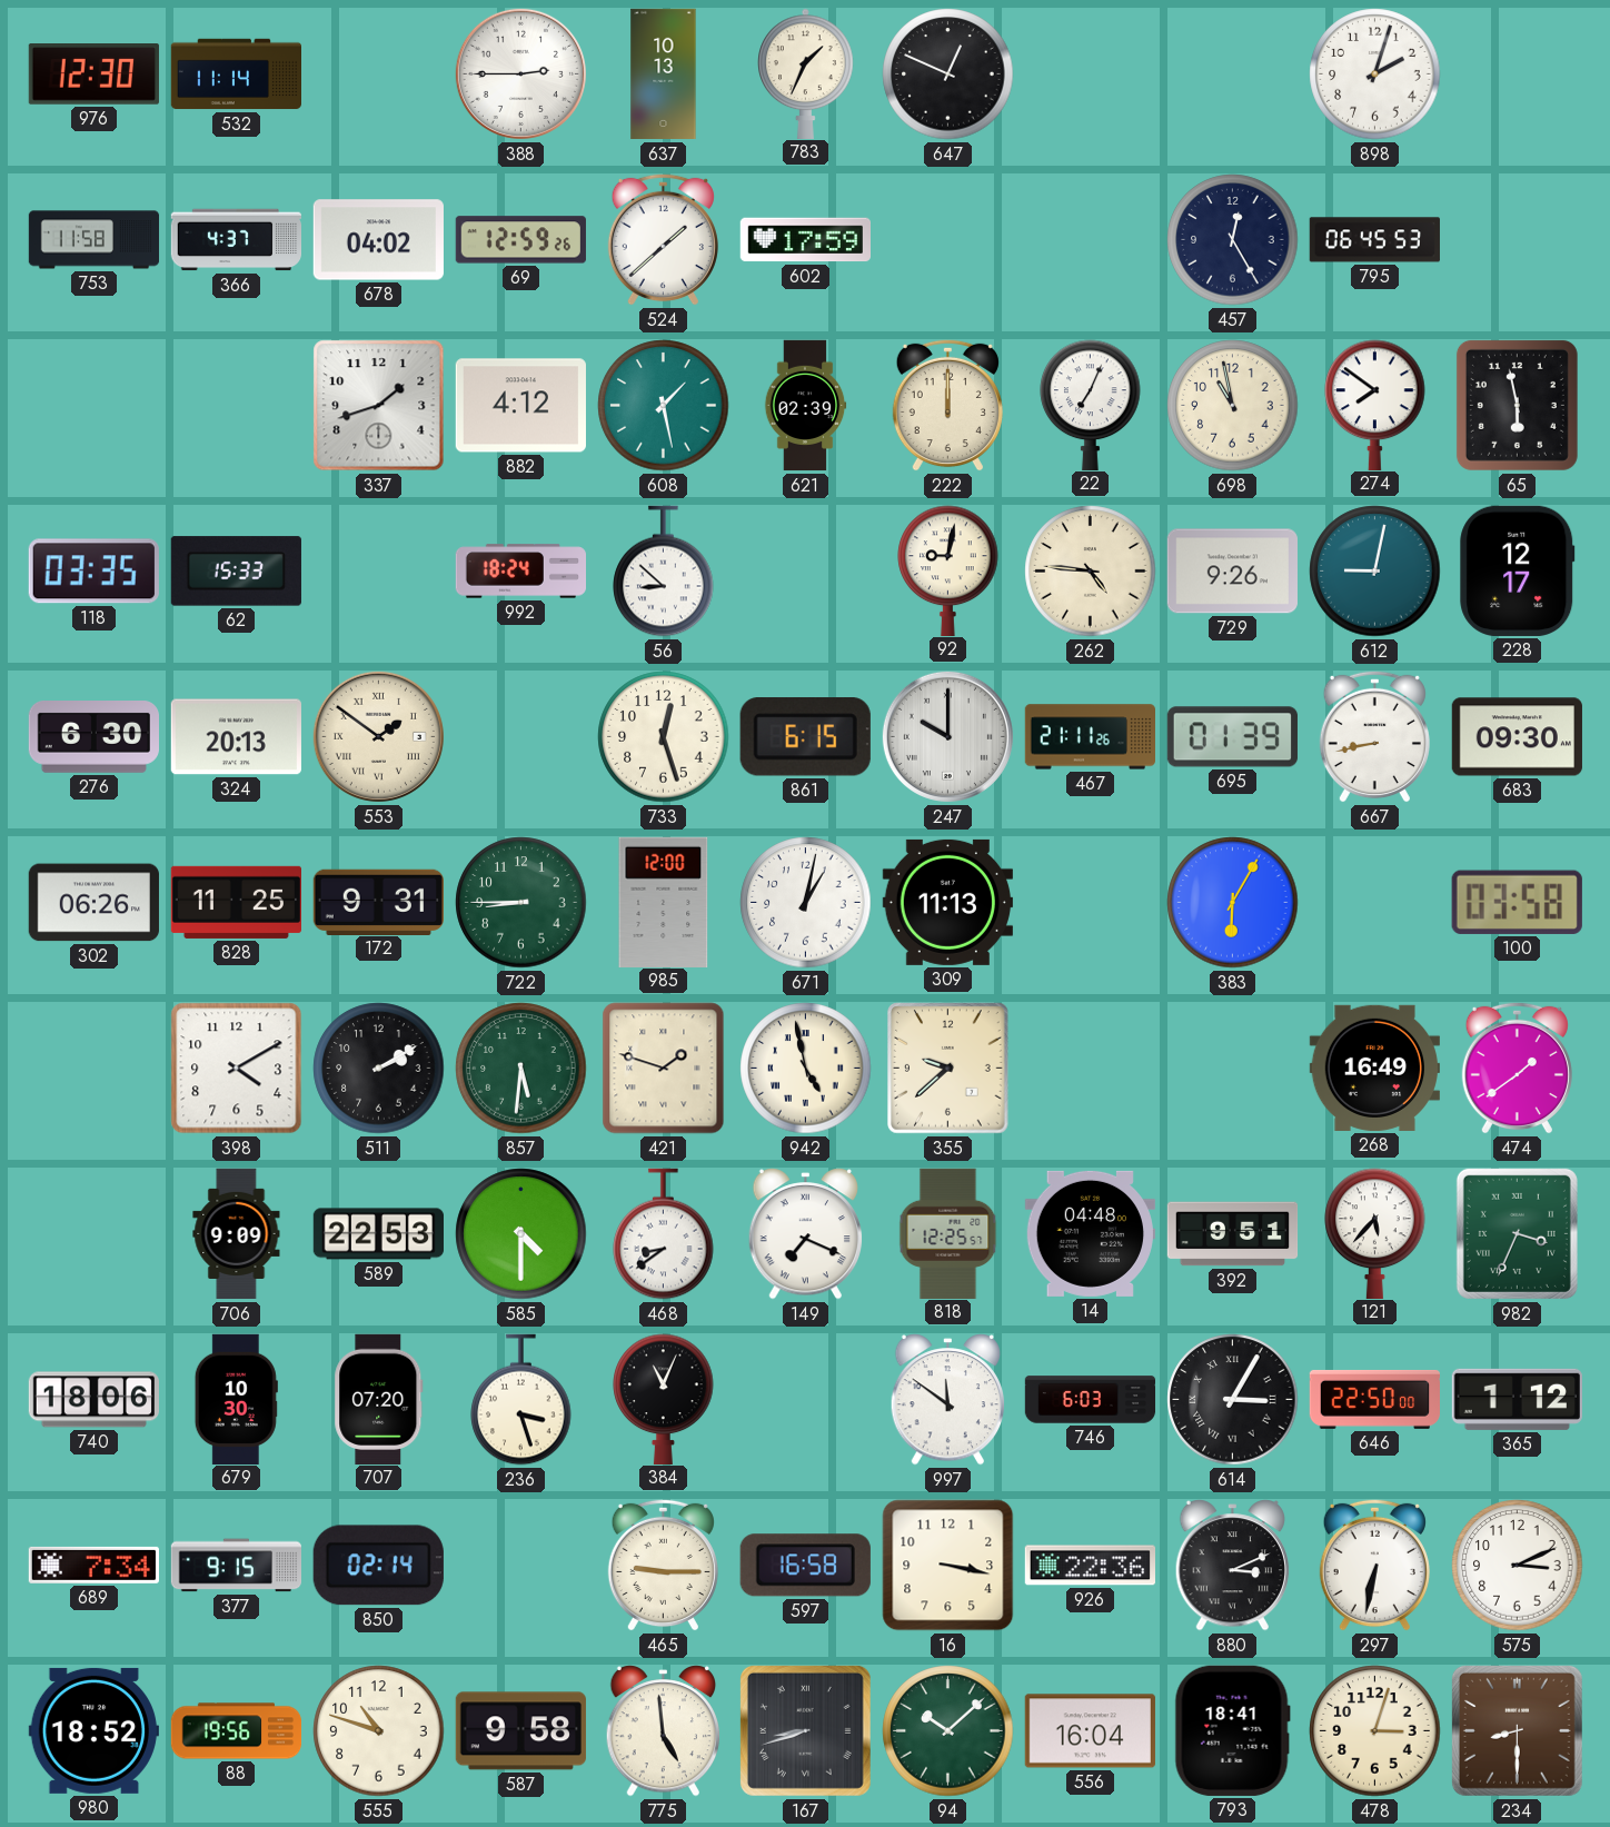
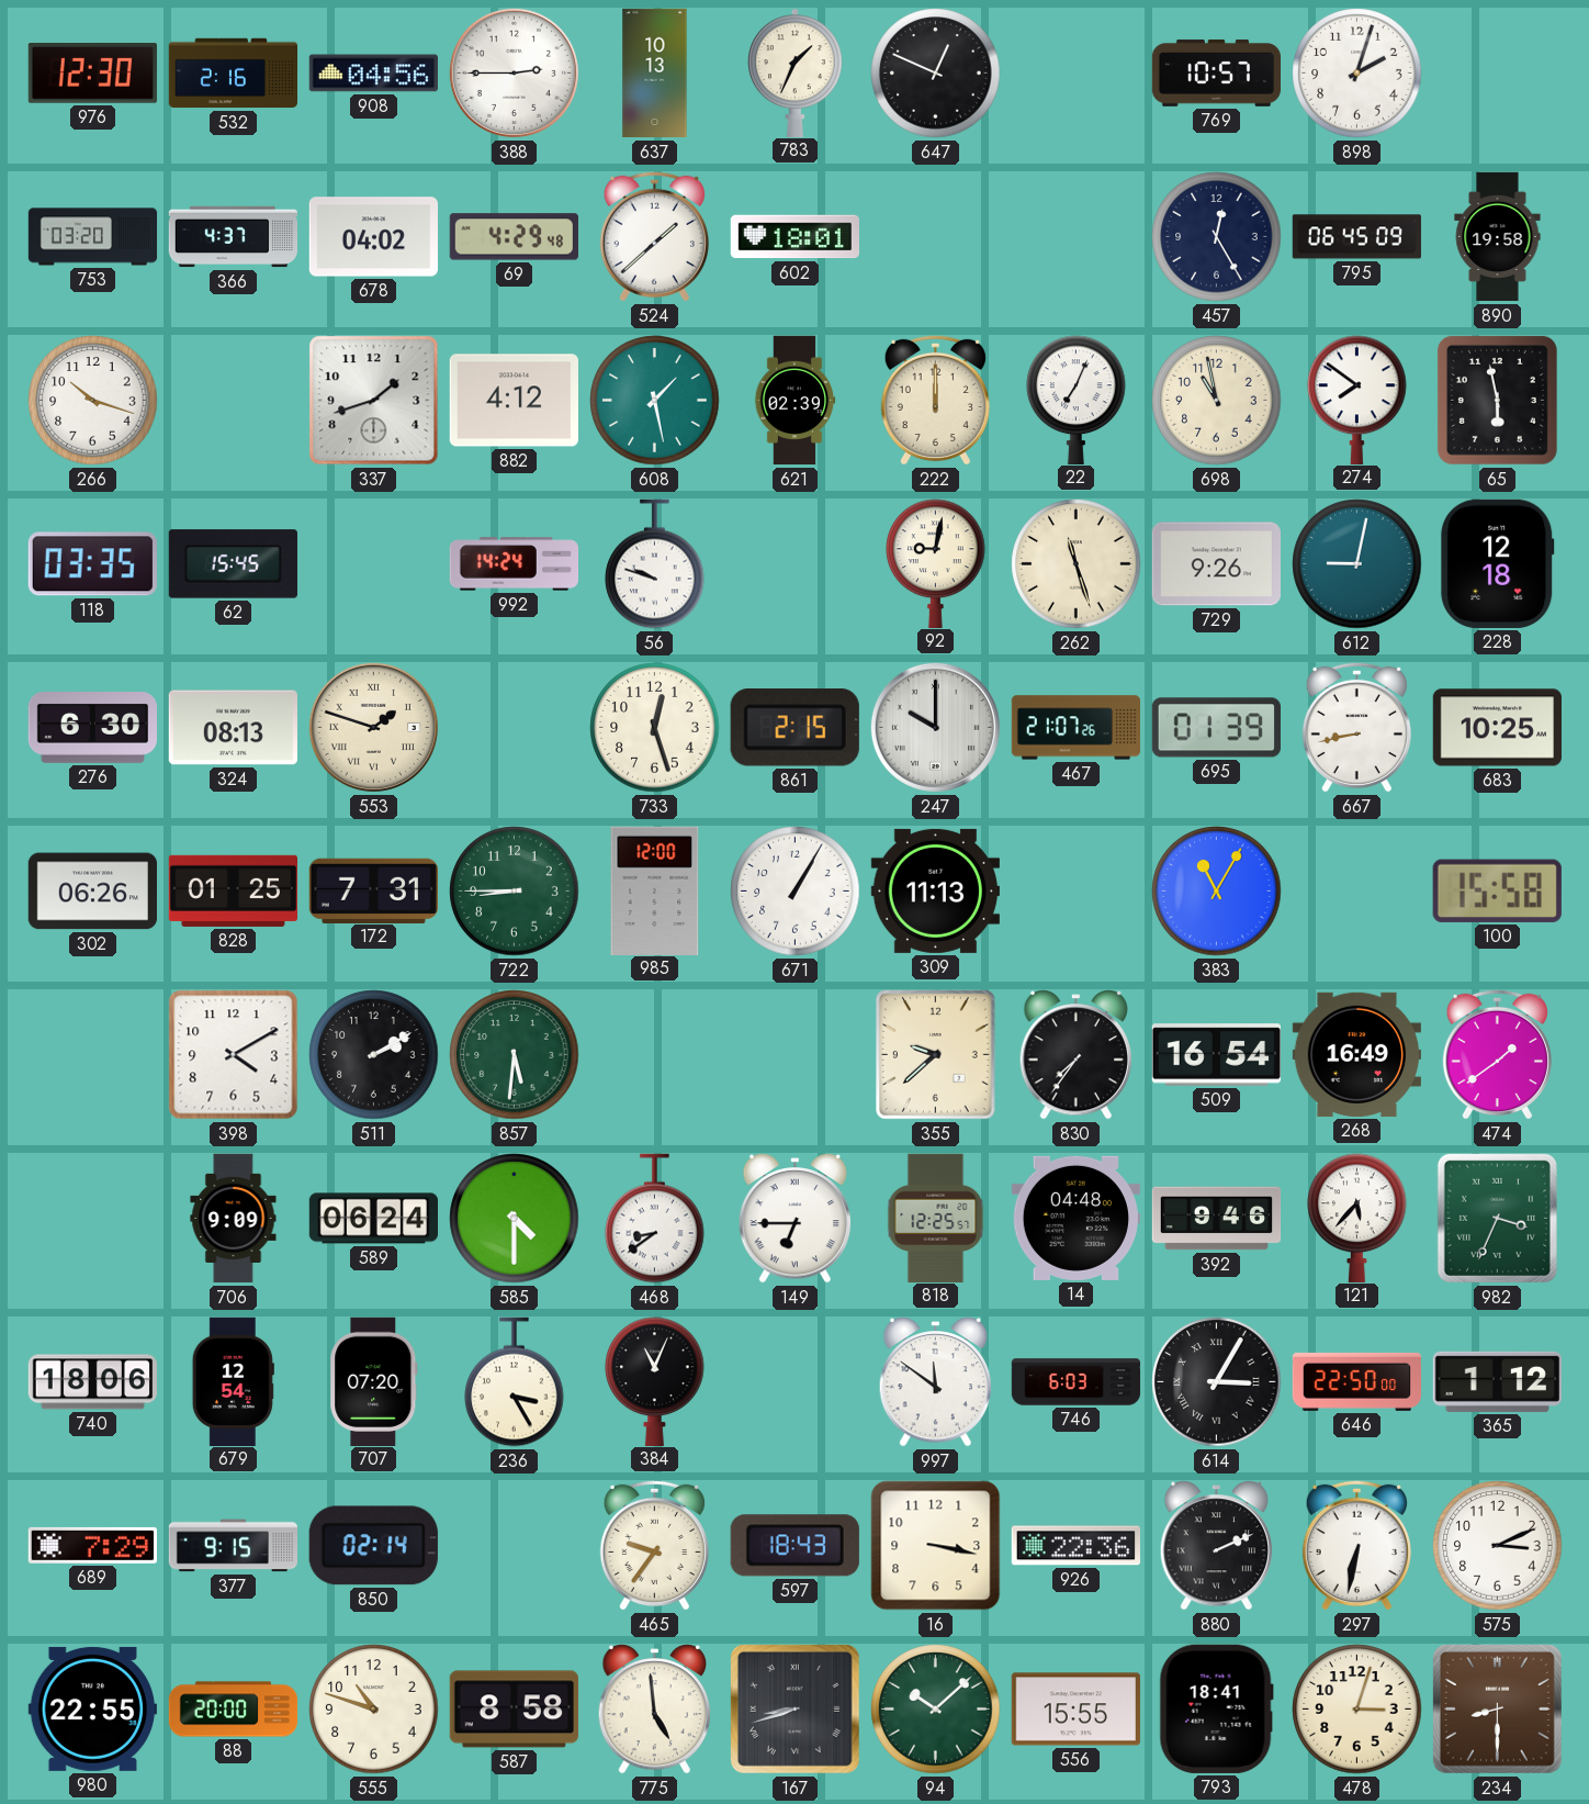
532: 11:14 -> 2:16 (234, 74)
908: none -> 04:56 (373, 74)
769: none -> 10:57 (1216, 72)
753: 11:58 -> 03:20 (93, 237)
69: 12:59 -> 4:29 (514, 237)
602: 17:59 -> 18:01 (794, 237)
795: 06:45:53 -> 06:45:09 (1356, 237)
890: none -> 19:58 (1498, 237)
266: none -> 10:18 (93, 401)
62: 15:33 -> 15:45 (233, 564)
992: 18:24 -> 14:24 (514, 564)
56: 8:52 -> 9:48 (655, 564)
262: 4:46 -> 11:27 (1077, 564)
228: 12:17 -> 12:18 (1498, 563)
324: 20:13 -> 08:13 (233, 728)
553: 1:51 -> 1:48 (373, 727)
861: 6:15 -> 2:15 (794, 728)
467: 21:11 -> 21:07 (1075, 728)
683: 09:30 -> 10:25 (1497, 728)
828: 11:25 -> 01:25 (233, 890)
172: 9:31 -> 7:31 (373, 890)
671: 1:02 -> 1:05 (796, 892)
383: 6:05 -> 11:05 (1217, 892)
100: 03:58 -> 15:58 (1497, 890)
421: 1:48 -> none (664, 1069)
942: 4:58 -> none (806, 1069)
830: none -> 7:36 (1077, 1055)
509: none -> 16:54 (1216, 1055)
589: 22:53 -> 06:24 (373, 1219)
149: 7:19 -> 6:45 (796, 1219)
392: 9:51 -> 9:46 (1217, 1219)
679: 10:30 -> 12:54 (233, 1381)
236: 3:27 -> 3:25 (515, 1382)
689: 7:34 -> 7:29 (92, 1545)
465: 9:15 -> 9:36 (654, 1545)
597: 16:58 -> 18:43 (794, 1546)
880: 3:11 -> 2:11 (1217, 1546)
980: 18:52 -> 22:55 (92, 1708)
88: 19:56 -> 20:00 (234, 1710)
587: 9:58 -> 8:58 (514, 1710)
556: 16:04 -> 15:55 (1075, 1710)
